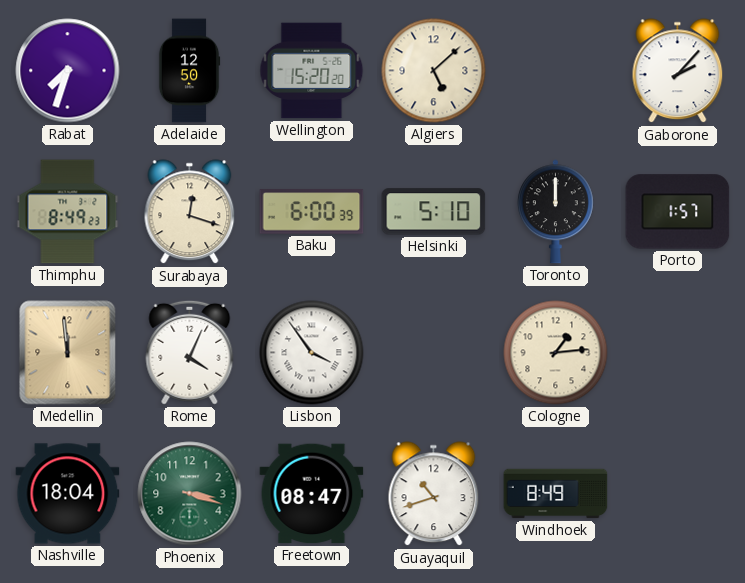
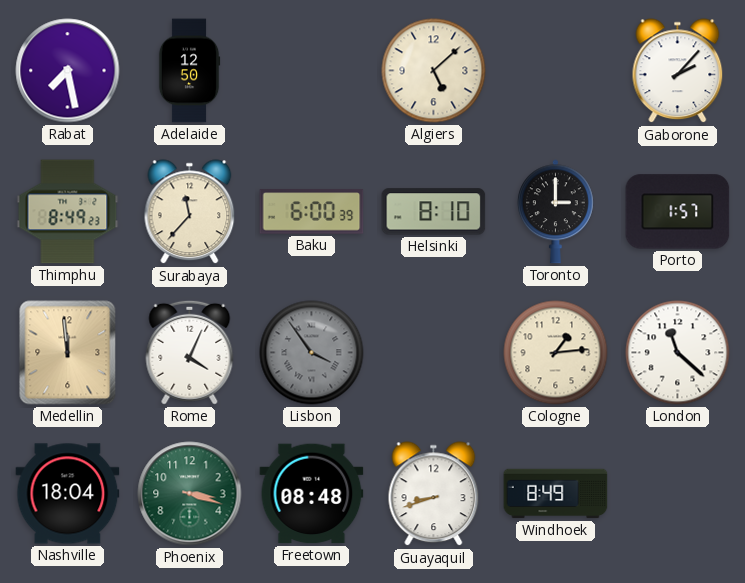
Rabat: 7:33 -> 7:28 (68, 71)
Wellington: 15:20 -> none (312, 71)
Surabaya: 12:18 -> 11:37 (190, 212)
Helsinki: 5:10 -> 8:10 (434, 212)
Toronto: 12:00 -> 3:00 (555, 212)
Lisbon dial: white -> grey (312, 353)
London: none -> 11:22 (678, 353)
Freetown: 08:47 -> 08:48 (312, 494)
Guayaquil: 10:42 -> 8:42 (434, 494)
